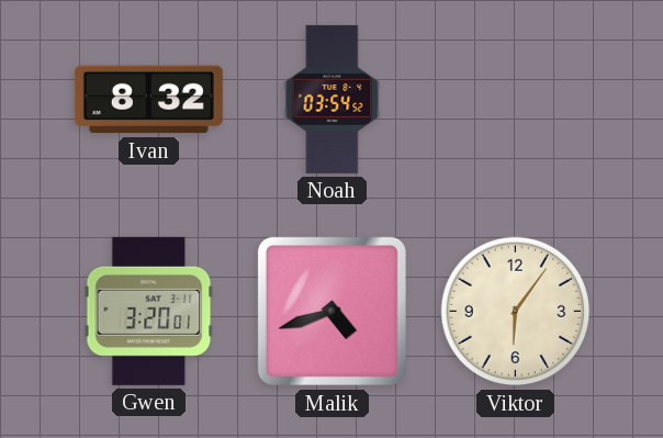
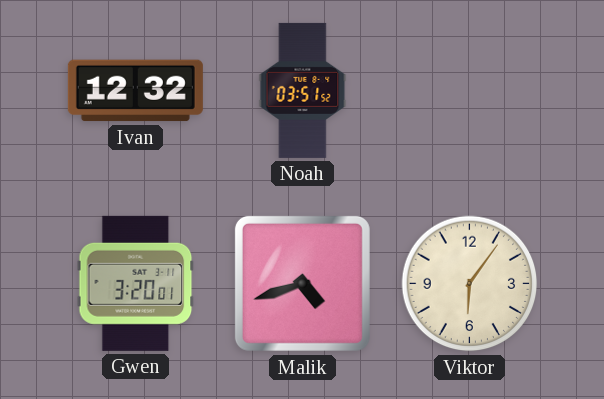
Ivan: 8:32 -> 12:32 (135, 91)
Noah: 03:54 -> 03:51 (303, 90)
